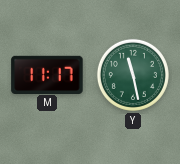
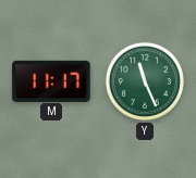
Y: 11:28 -> 11:26 (145, 81)
